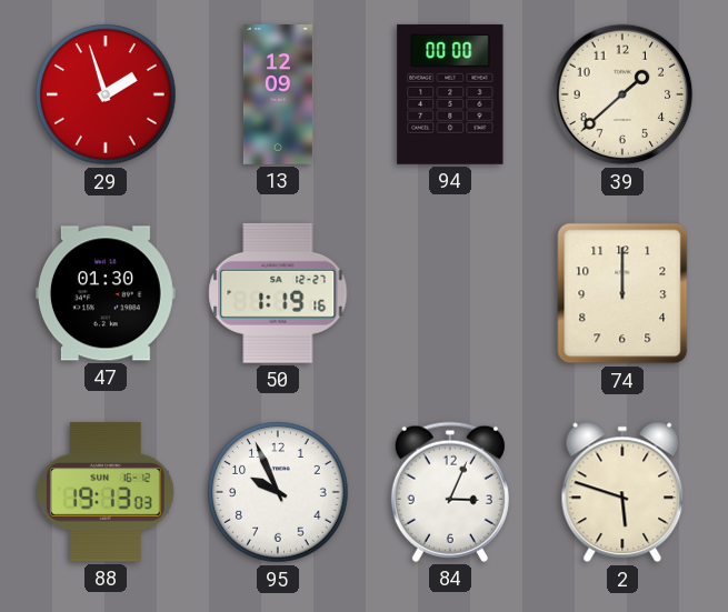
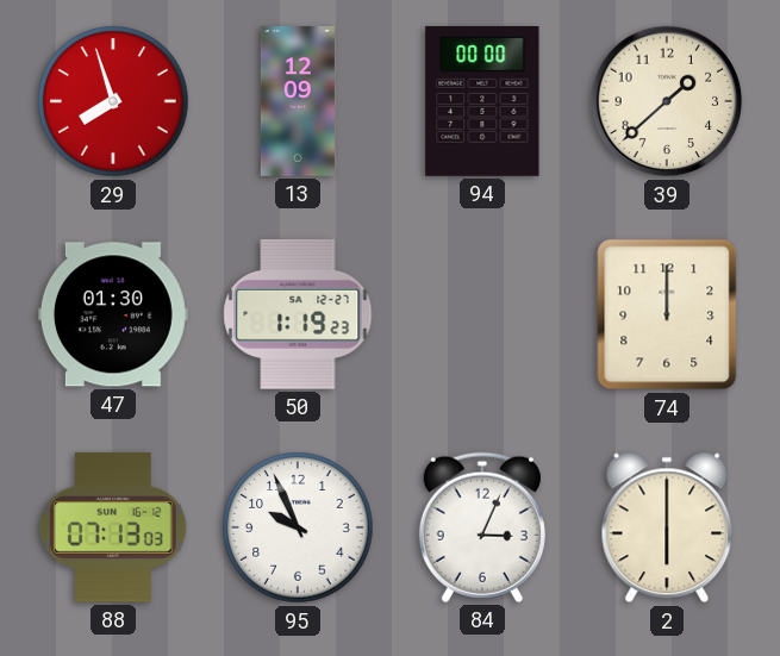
29: 1:57 -> 7:57 (113, 101)
50: 1:19:16 -> 1:19:23 (298, 314)
88: 19:13 -> 07:13 (113, 527)
2: 5:48 -> 6:00 (667, 527)
